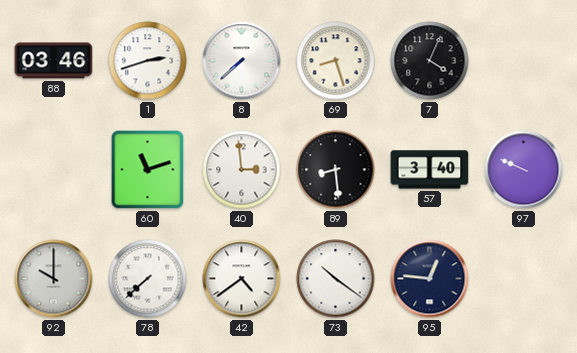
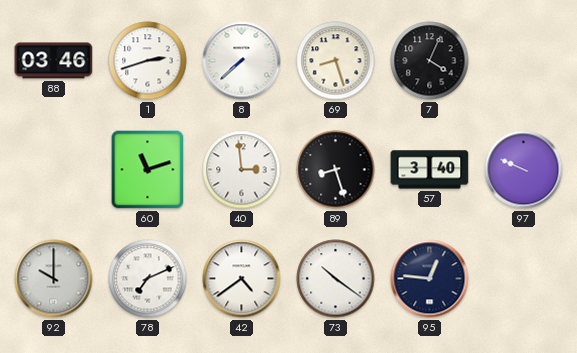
89: 8:29 -> 8:27 (336, 170)
78: 7:38 -> 7:11 (148, 279)
